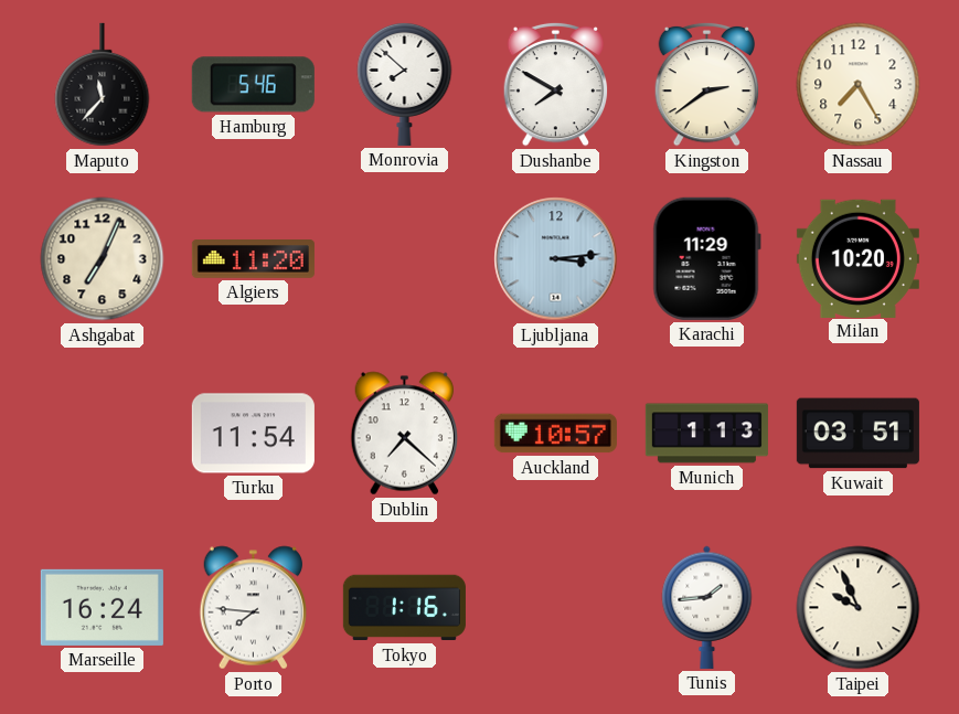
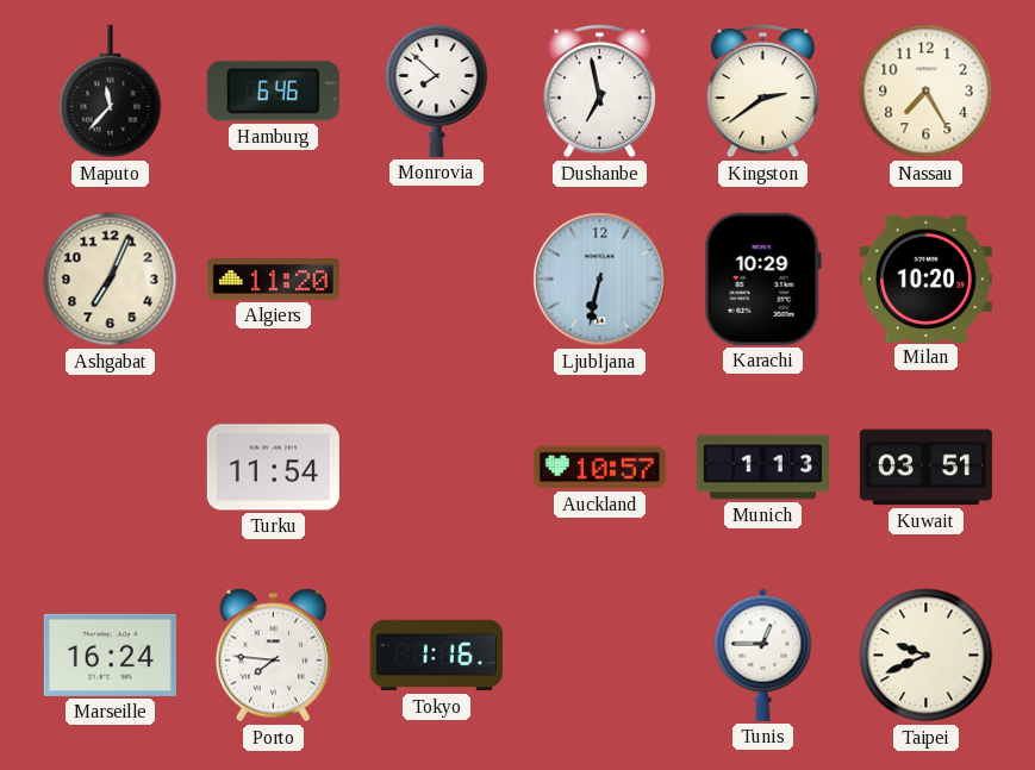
Hamburg: 5:46 -> 6:46 (273, 92)
Dushanbe: 7:50 -> 6:58 (600, 90)
Ljubljana: 3:14 -> 6:32 (600, 280)
Karachi: 11:29 -> 10:29 (762, 278)
Dublin: 7:22 -> none (404, 434)
Tunis: 1:44 -> 12:45 (763, 655)
Taipei: 9:56 -> 9:41 (927, 656)
